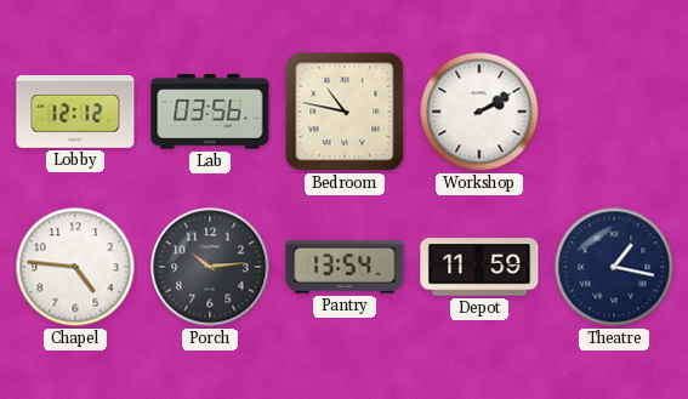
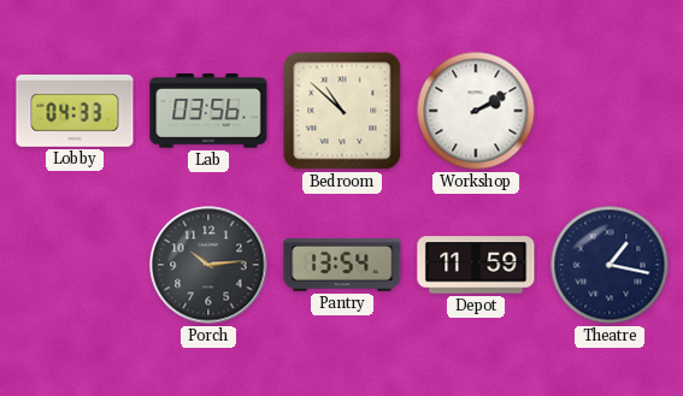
Lobby: 12:12 -> 04:33 (75, 111)
Bedroom: 10:47 -> 10:52 (342, 111)
Chapel: 4:46 -> none (75, 267)
